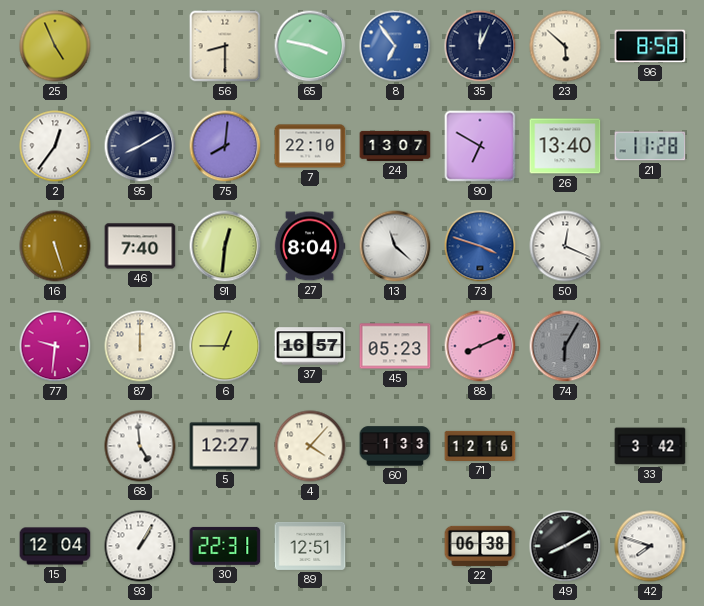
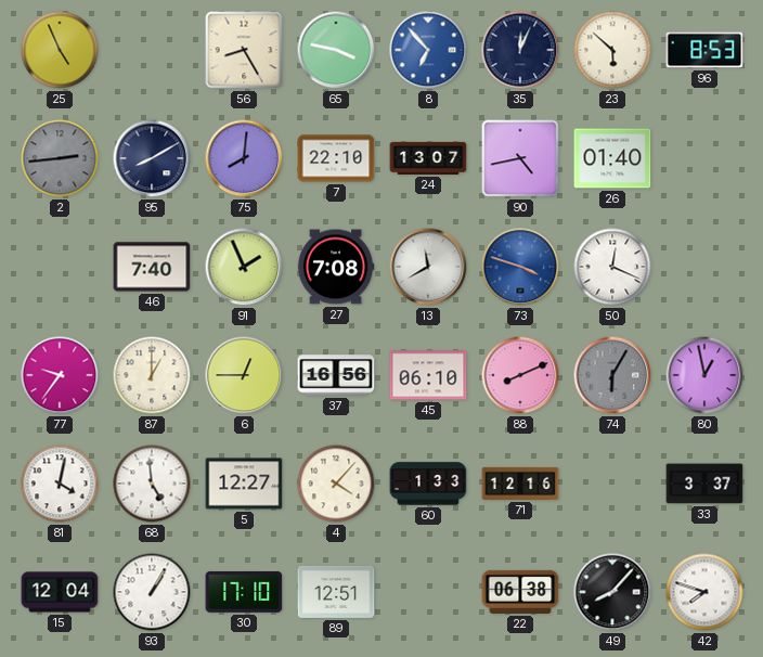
56: 8:30 -> 8:25 (244, 50)
8: 6:54 -> 6:53 (428, 50)
96: 8:58 -> 8:53 (704, 50)
2: 12:36 -> 2:44 (60, 158)
2 dial: white -> grey (60, 158)
90: 6:50 -> 4:43 (520, 158)
26: 13:40 -> 01:40 (612, 158)
21: 11:28 -> none (650, 146)
16: 5:27 -> none (55, 246)
91: 12:31 -> 1:56 (244, 267)
27: 8:04 -> 7:08 (336, 267)
13: 11:22 -> 11:40 (428, 267)
77: 9:31 -> 9:36 (60, 375)
87: 12:00 -> 1:00 (152, 375)
37: 16:57 -> 16:56 (336, 375)
45: 05:23 -> 06:10 (428, 375)
80: none -> 12:58 (704, 375)
81: none -> 4:02 (60, 484)
33: 3:42 -> 3:37 (704, 484)
30: 22:31 -> 17:10 (244, 592)
49: 8:10 -> 8:07 (612, 592)
